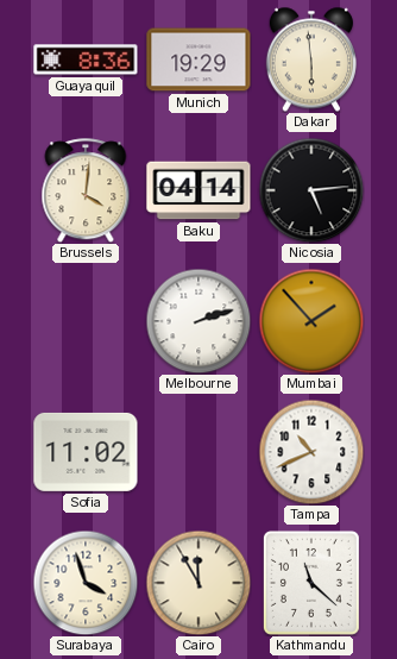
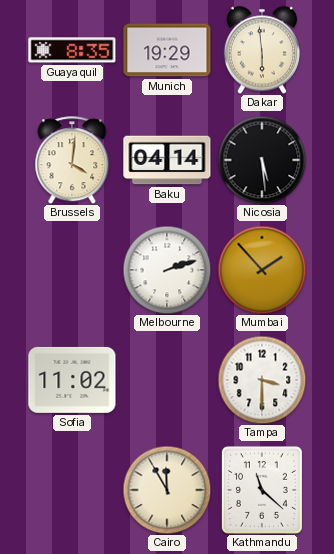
Guayaquil: 8:36 -> 8:35 (72, 50)
Nicosia: 5:14 -> 5:29 (262, 160)
Tampa: 10:41 -> 3:30 (262, 380)
Surabaya: 3:57 -> none (86, 583)
